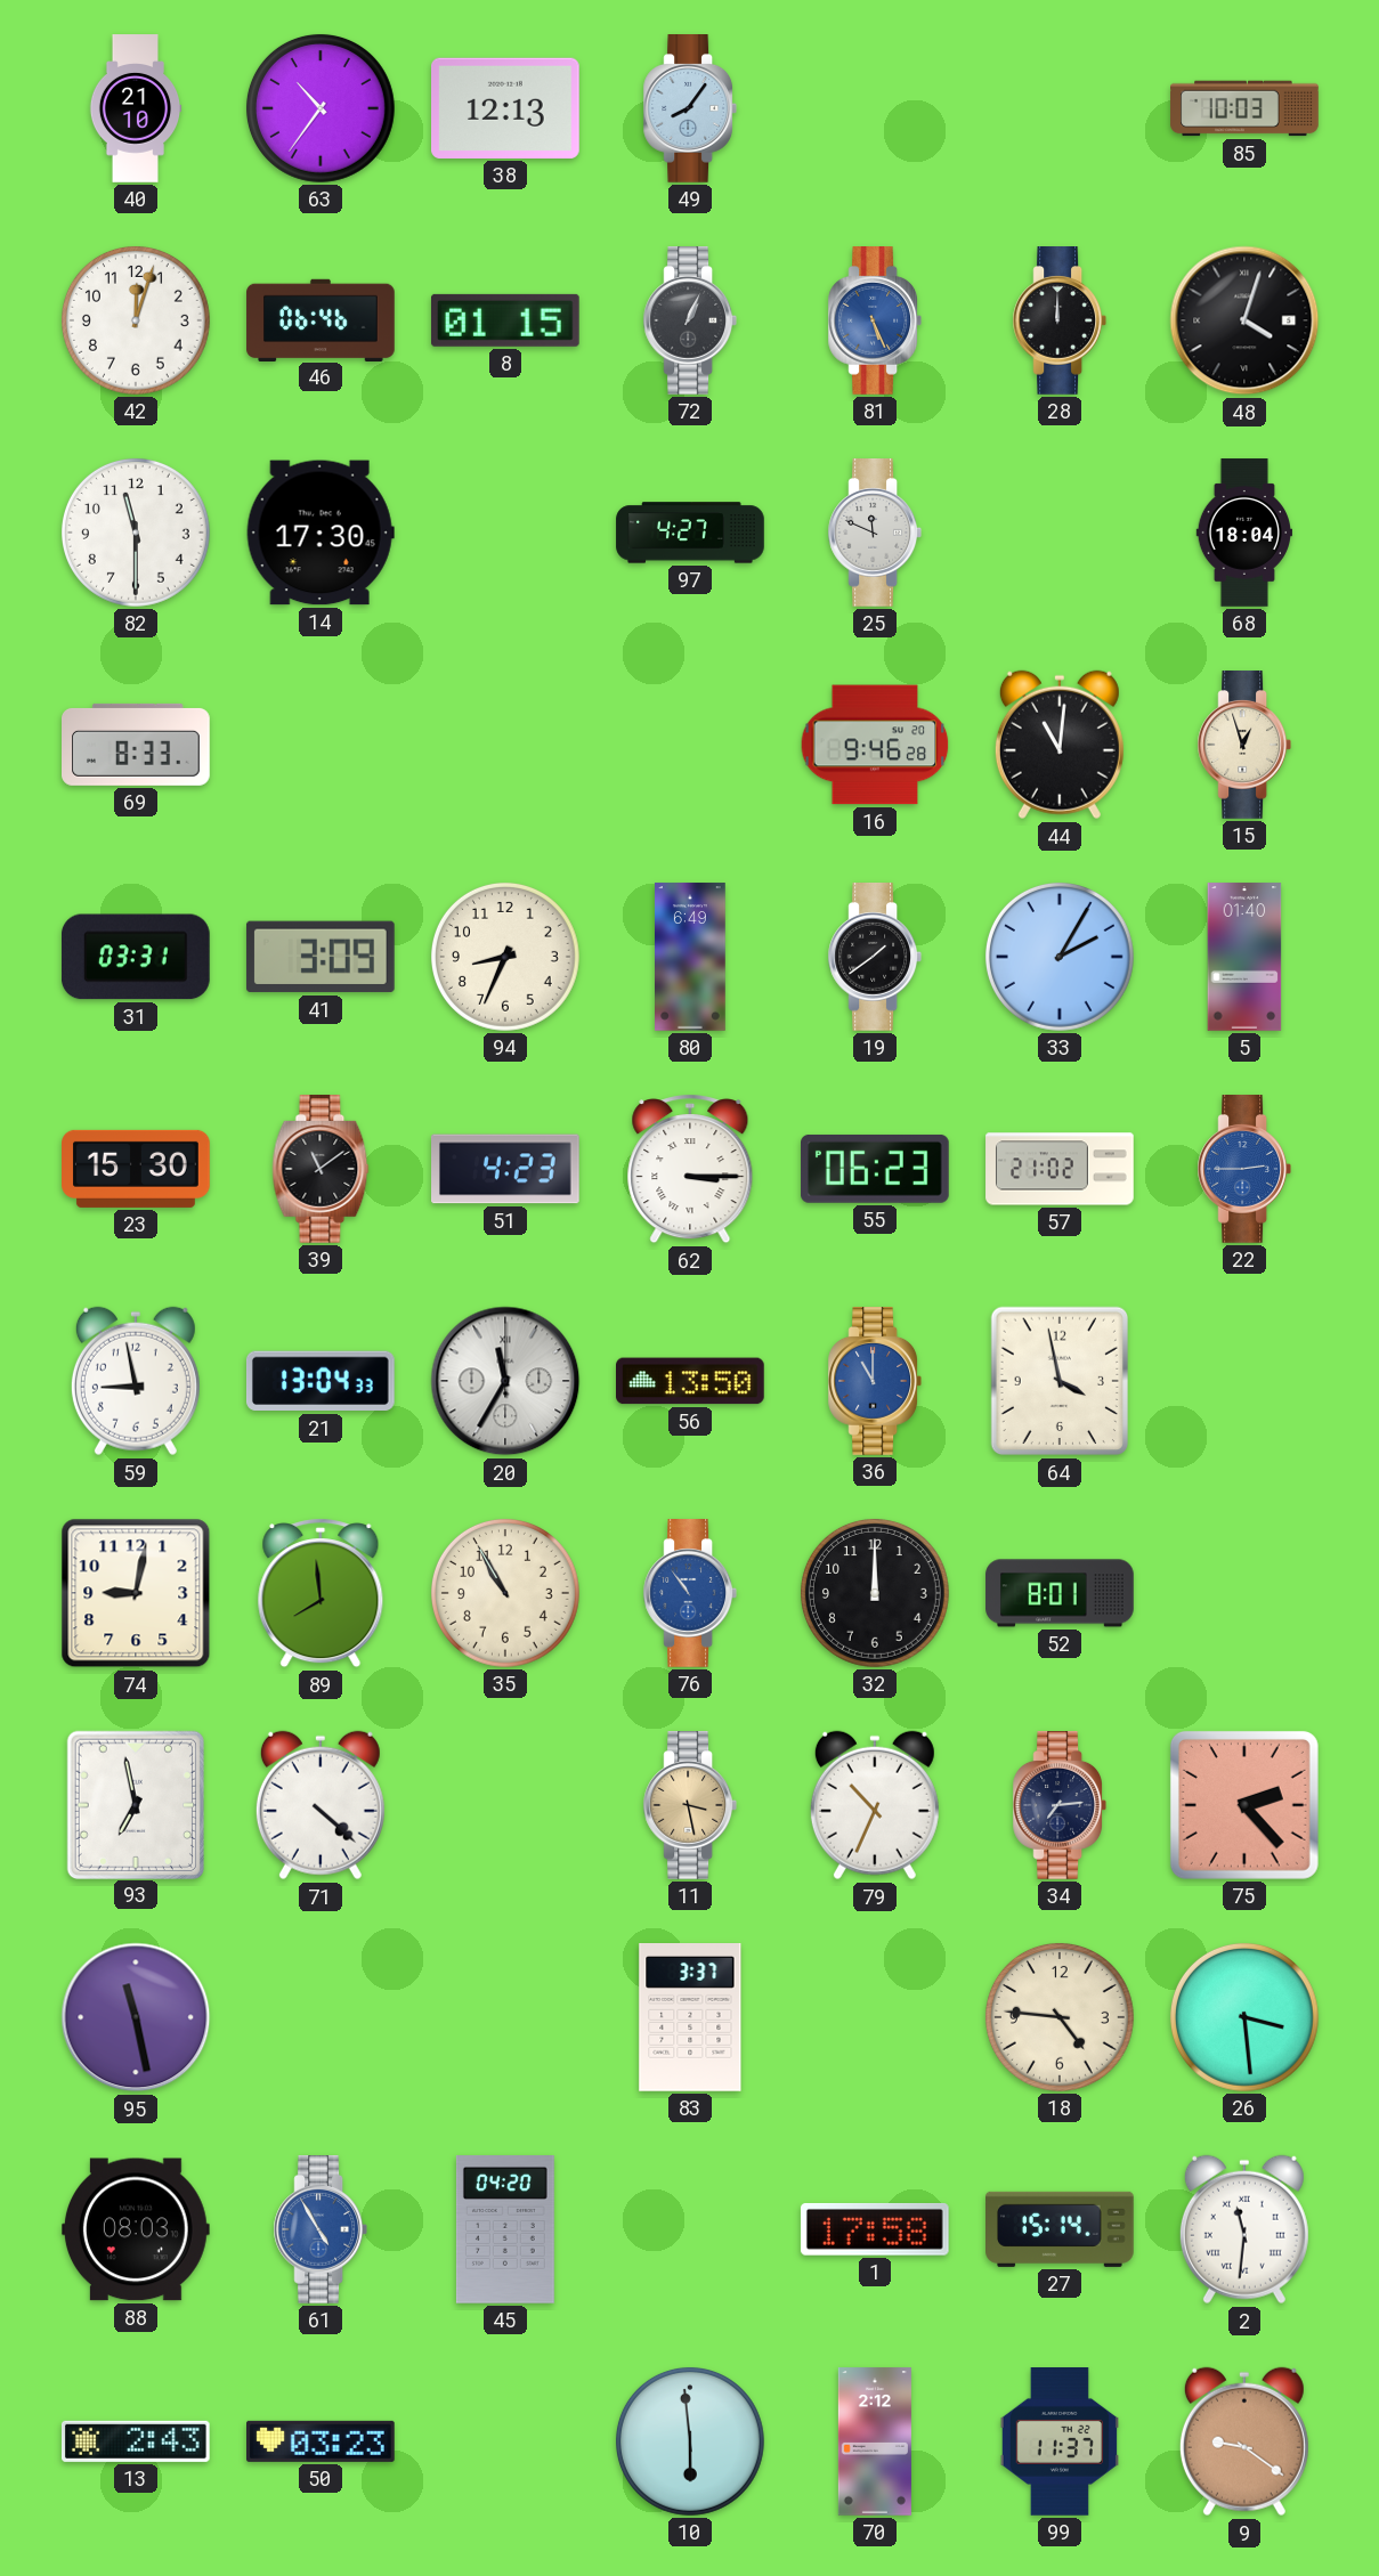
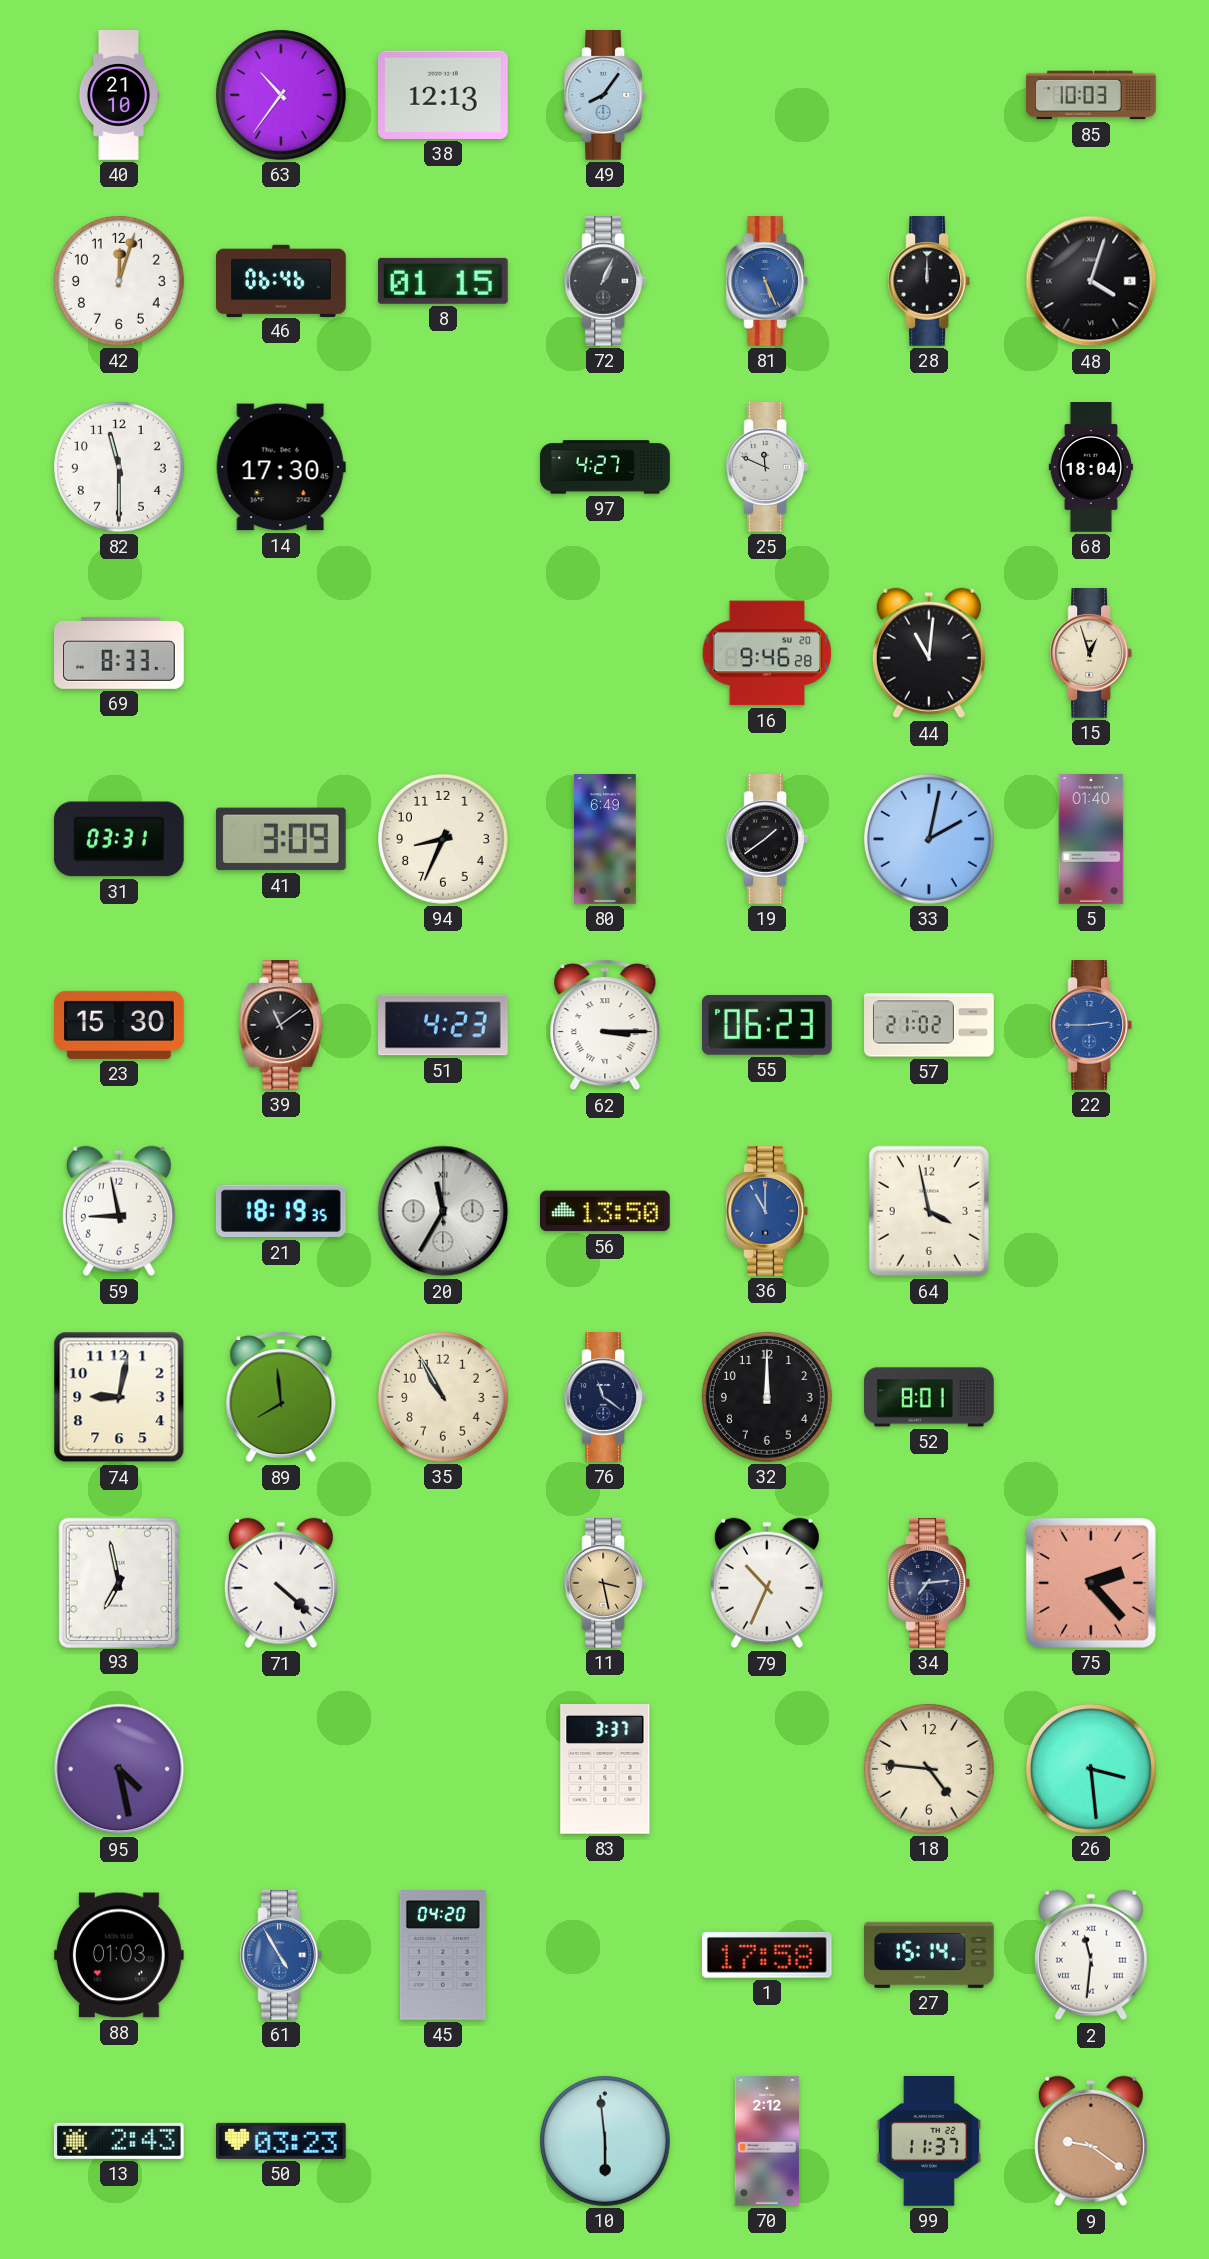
33: 2:05 -> 2:02 (929, 839)
21: 13:04 -> 18:19 (281, 1211)
76: 10:54 -> 11:21 (604, 1398)
76 dial: blue -> navy (604, 1398)
95: 11:28 -> 4:28 (119, 1769)
88: 08:03 -> 01:03 (119, 1955)
